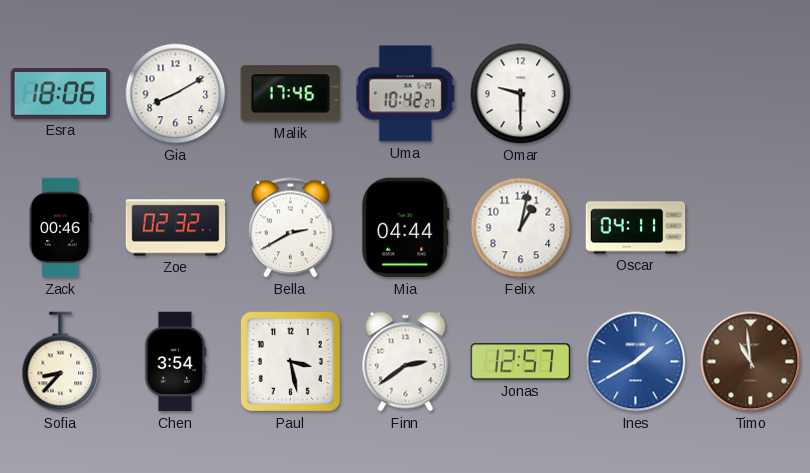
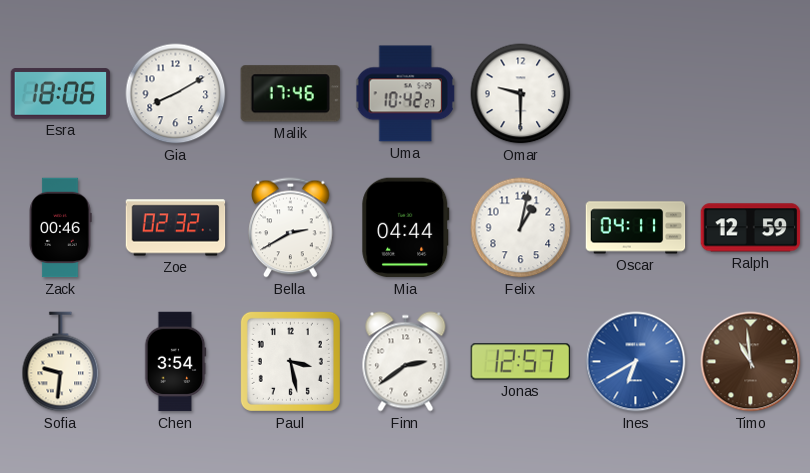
Ralph: none -> 12:59 (751, 228)
Sofia: 8:37 -> 9:31 (61, 362)
Ines: 1:40 -> 6:40 (636, 362)
